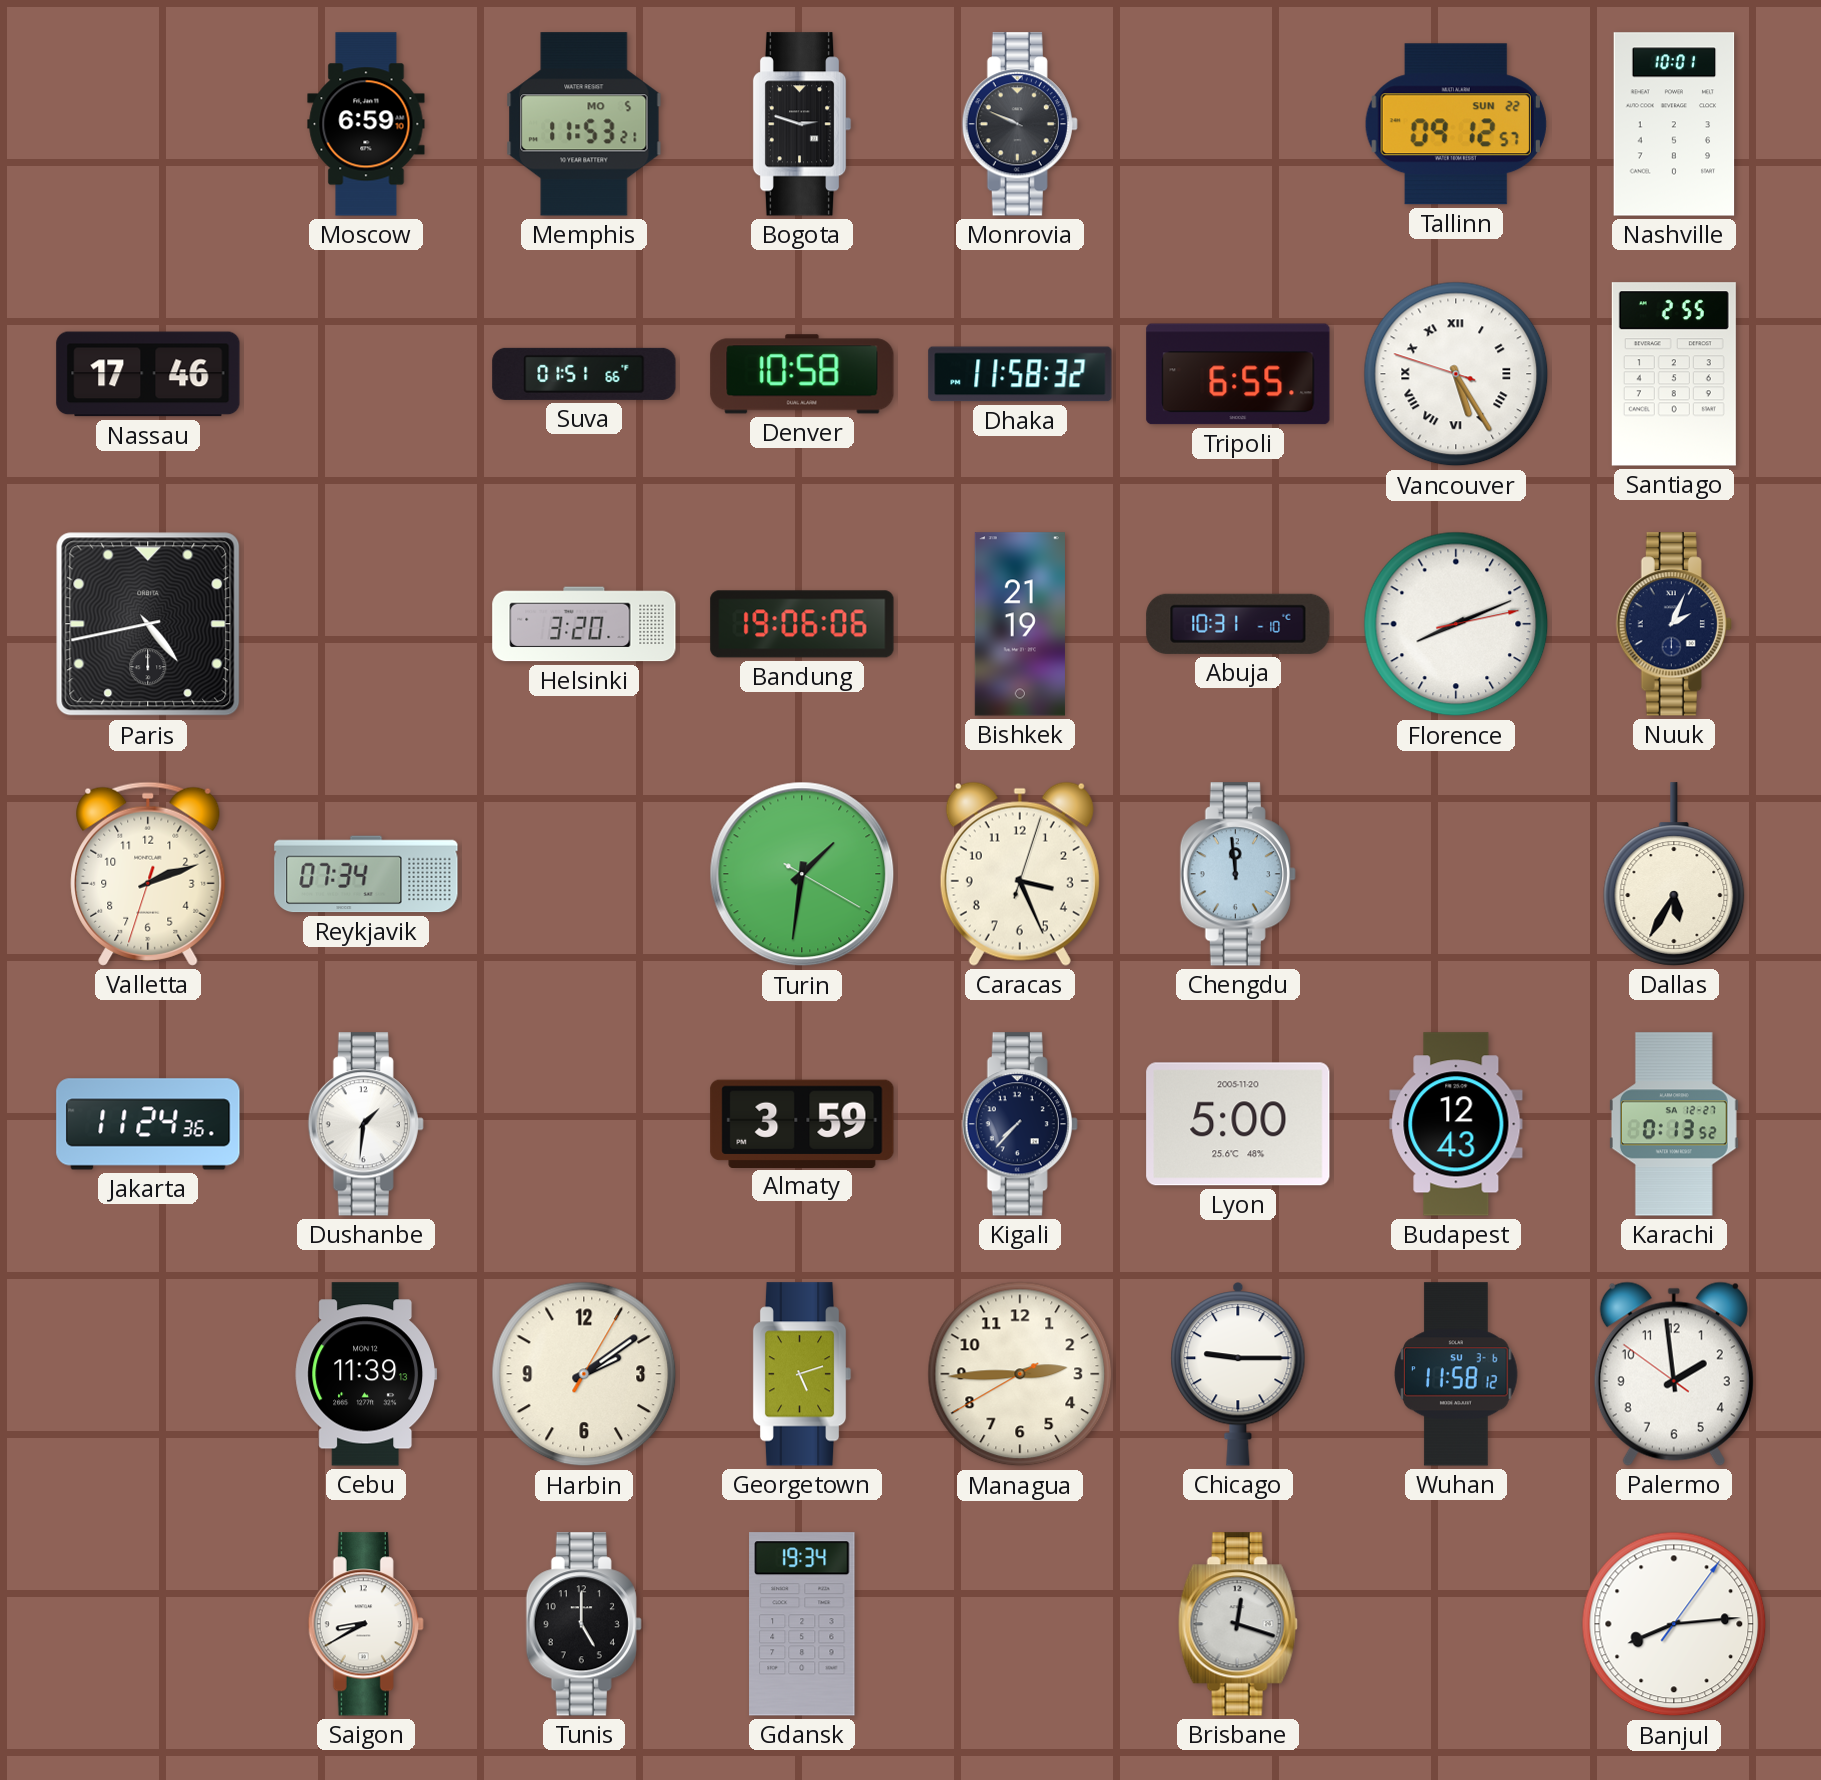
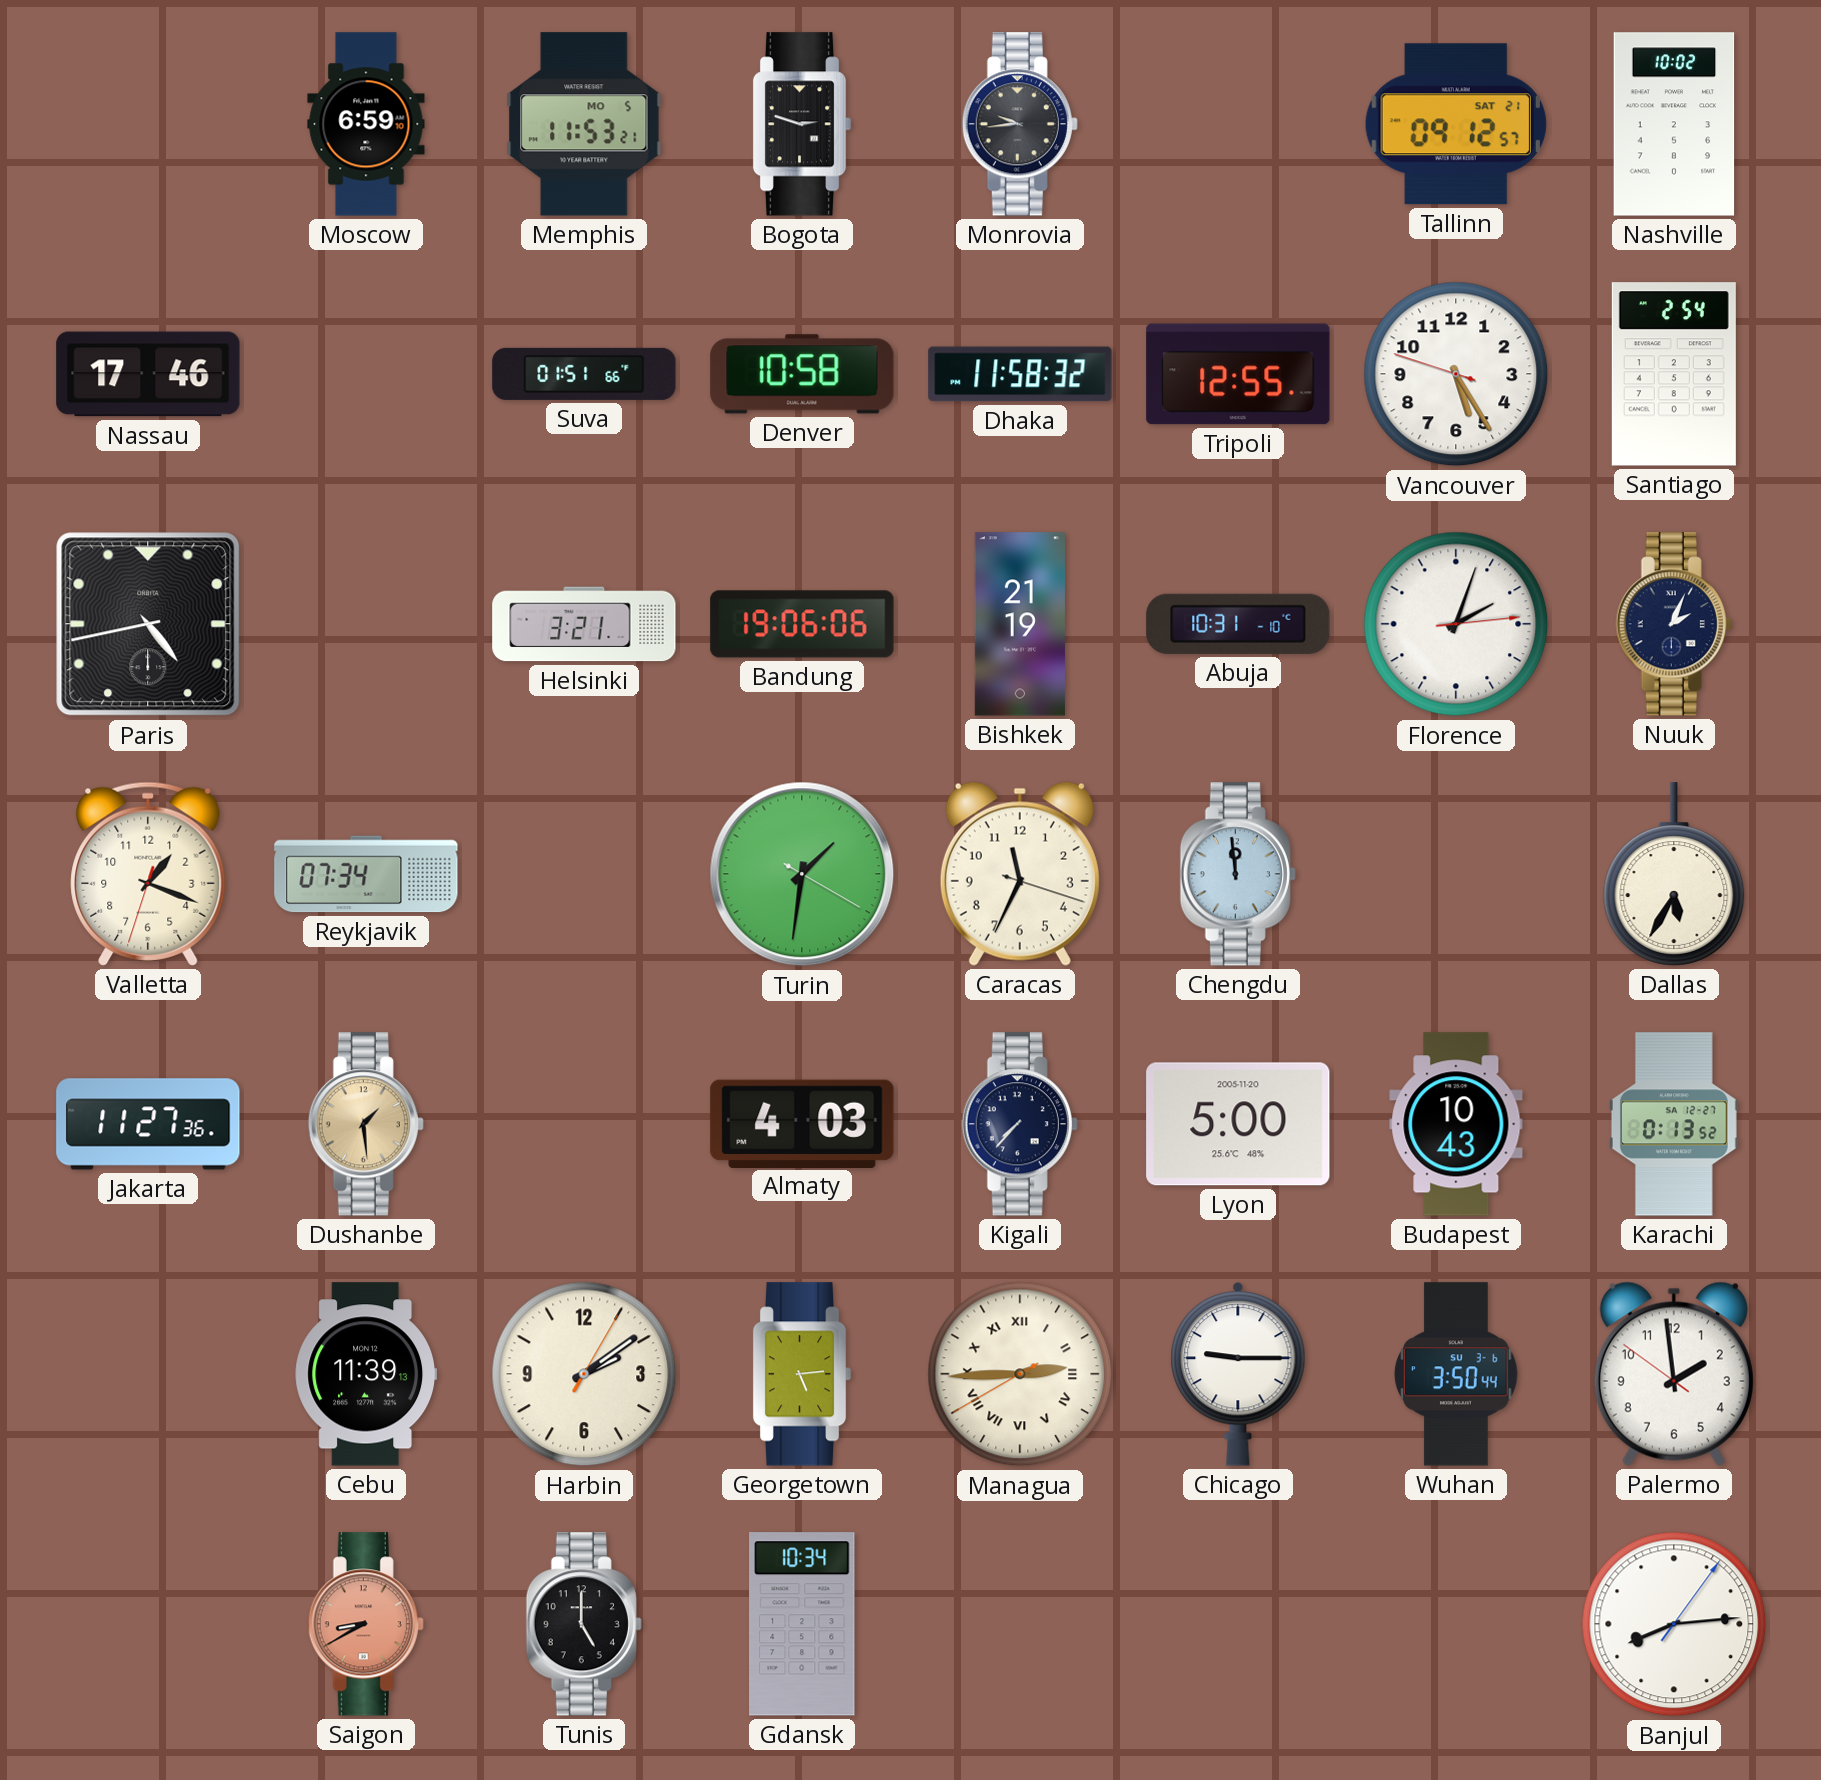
Monrovia: 9:49 -> 9:44 (1020, 124)
Tallinn date: SUN 22 -> SAT 21 (1456, 124)
Nashville: 10:01 -> 10:02 (1674, 124)
Tripoli: 6:55 -> 12:55 (1238, 374)
Vancouver numerals: Roman -> Arabic (1456, 374)
Santiago: 2:55 -> 2:54 (1674, 374)
Helsinki: 3:20 -> 3:21 (584, 624)
Florence: 8:11 -> 2:03 (1456, 624)
Valletta: 2:11 -> 1:18 (148, 874)
Caracas: 3:26 -> 11:34 (1020, 874)
Jakarta: 11:24 -> 11:27 (148, 1124)
Dushanbe: 1:31 -> 1:29 (366, 1124)
Dushanbe dial: white -> champagne (366, 1124)
Almaty: 3:59 -> 4:03 (802, 1123)
Budapest: 12:43 -> 10:43 (1456, 1124)
Georgetown: 5:12 -> 5:14 (802, 1374)
Managua numerals: Arabic -> Roman (1020, 1374)
Wuhan: 11:58 -> 3:50 (1456, 1374)
Saigon dial: white -> salmon (366, 1624)
Gdansk: 19:34 -> 10:34 (802, 1624)
Brisbane: 12:18 -> none (1238, 1624)
